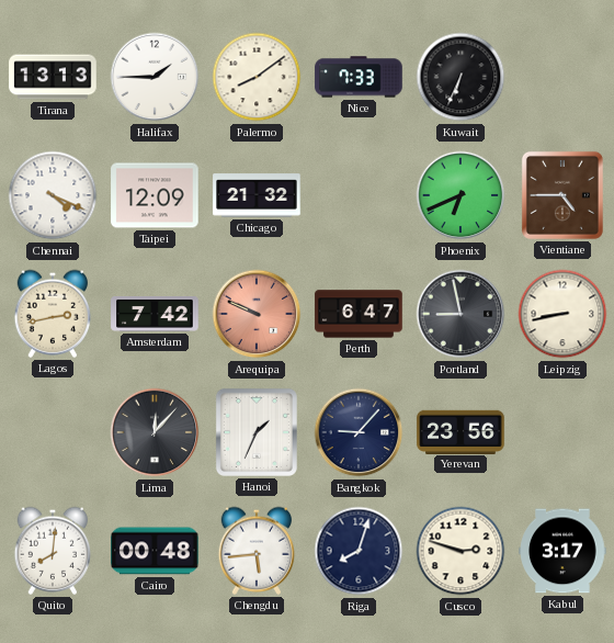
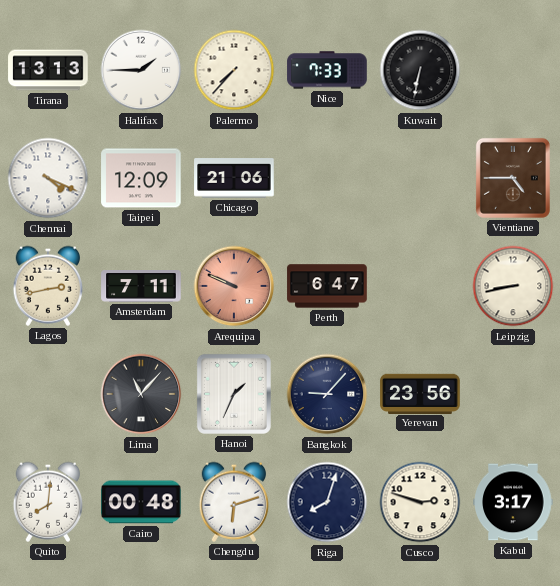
Palermo: 8:09 -> 7:37 (234, 70)
Kuwait: 6:34 -> 6:32 (420, 70)
Chicago: 21:32 -> 21:06 (234, 178)
Phoenix: 6:41 -> none (461, 195)
Amsterdam: 7:42 -> 7:11 (141, 287)
Portland: 8:58 -> none (461, 314)
Lima: 12:07 -> 11:07 (141, 394)
Chengdu: 5:44 -> 6:12 (234, 502)
